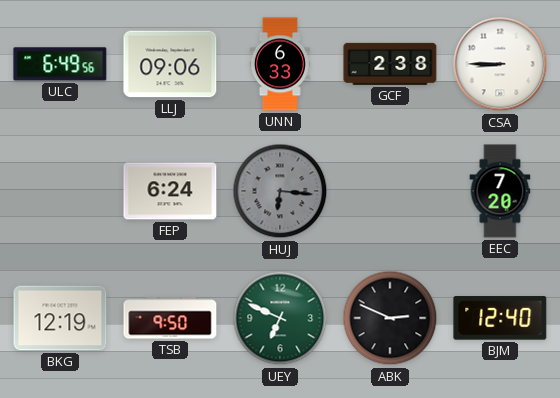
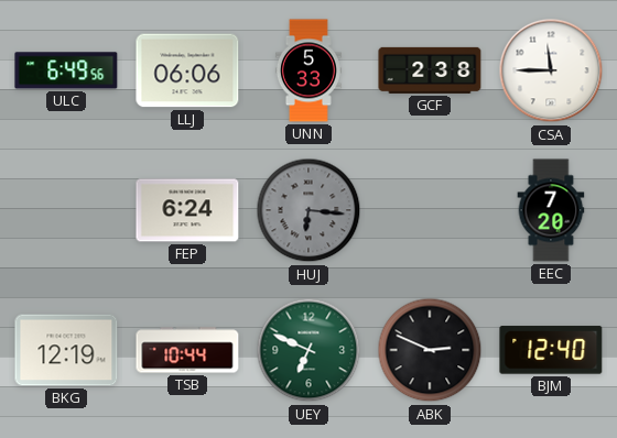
LLJ: 09:06 -> 06:06 (187, 70)
UNN: 6:33 -> 5:33 (308, 70)
CSA: 8:45 -> 11:45 (551, 70)
TSB: 9:50 -> 10:44 (187, 350)
